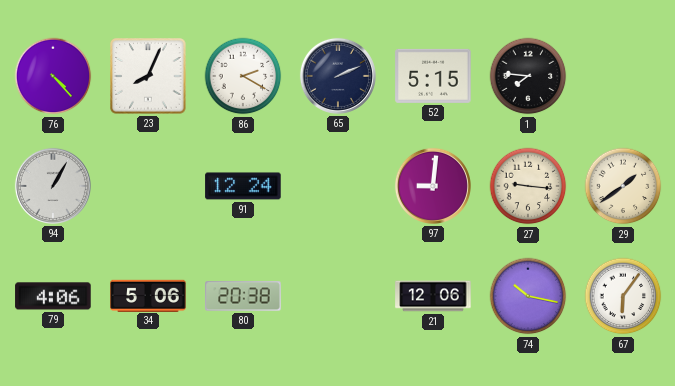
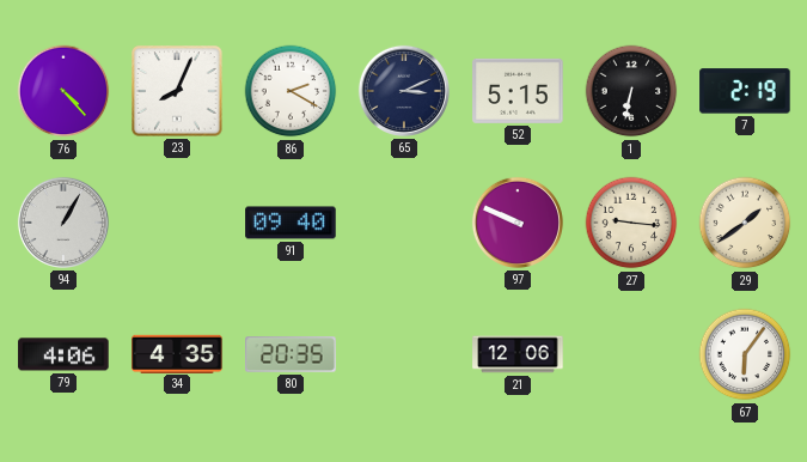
65: 2:11 -> 3:11 (404, 91)
1: 7:46 -> 6:32 (631, 91)
7: none -> 2:19 (745, 91)
91: 12:24 -> 09:40 (291, 223)
97: 9:01 -> 9:49 (518, 223)
34: 5:06 -> 4:35 (177, 353)
80: 20:38 -> 20:35 (291, 354)
74: 10:17 -> none (528, 296)
